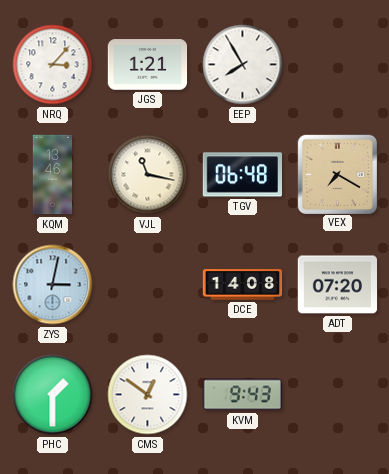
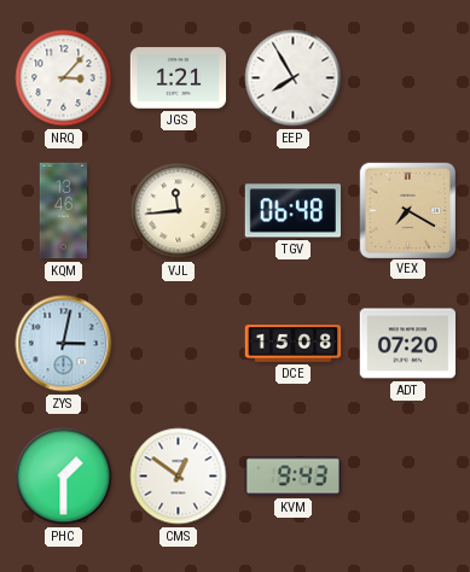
VJL: 11:17 -> 11:44 (179, 211)
DCE: 14:08 -> 15:08 (294, 344)
